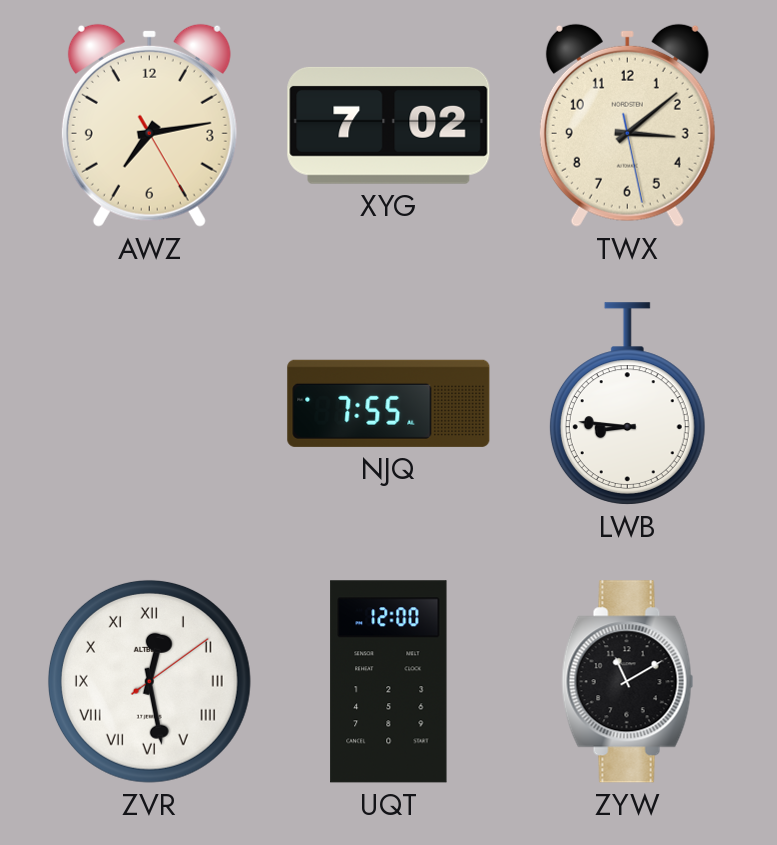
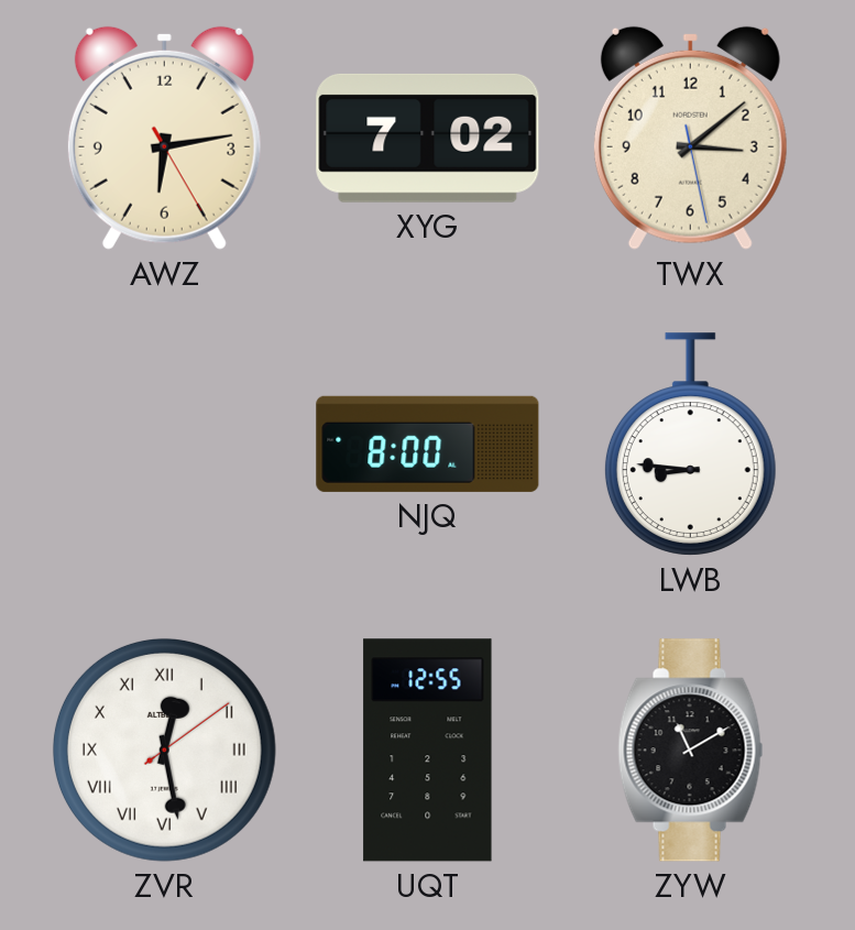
AWZ: 7:13 -> 6:13 (164, 138)
NJQ: 7:55 -> 8:00 (428, 444)
UQT: 12:00 -> 12:55 (428, 751)
